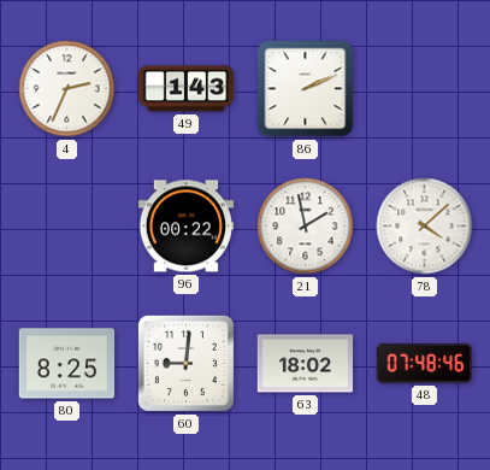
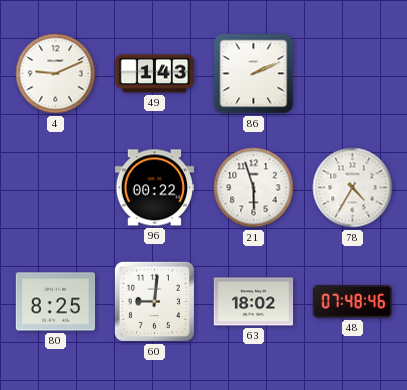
4: 2:34 -> 9:11 (56, 74)
21: 1:58 -> 5:57 (254, 188)
78: 4:08 -> 4:35 (353, 188)
